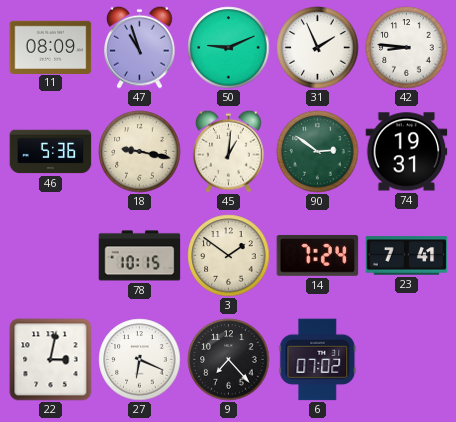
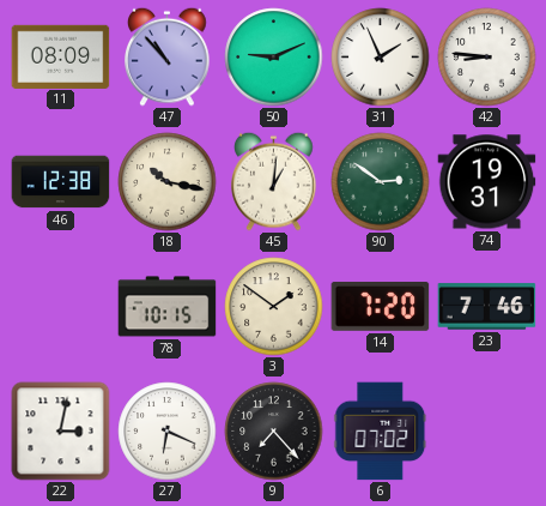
47: 10:57 -> 10:53 (168, 56)
46: 5:36 -> 12:38 (61, 182)
18: 9:17 -> 10:17 (168, 182)
14: 7:24 -> 7:20 (381, 306)
23: 7:41 -> 7:46 (487, 307)
